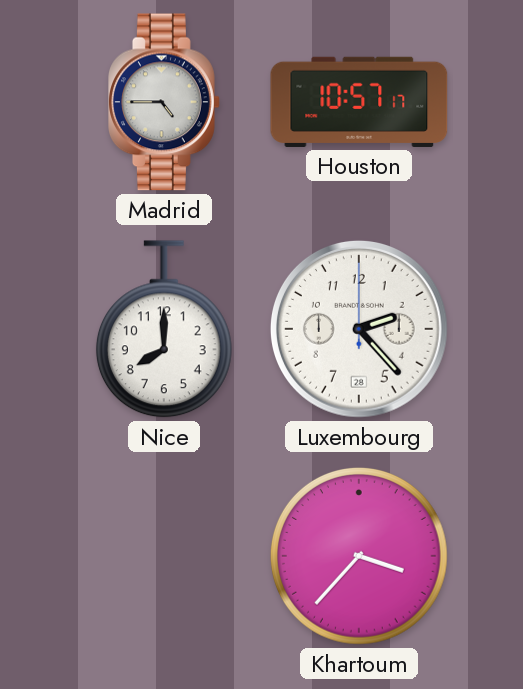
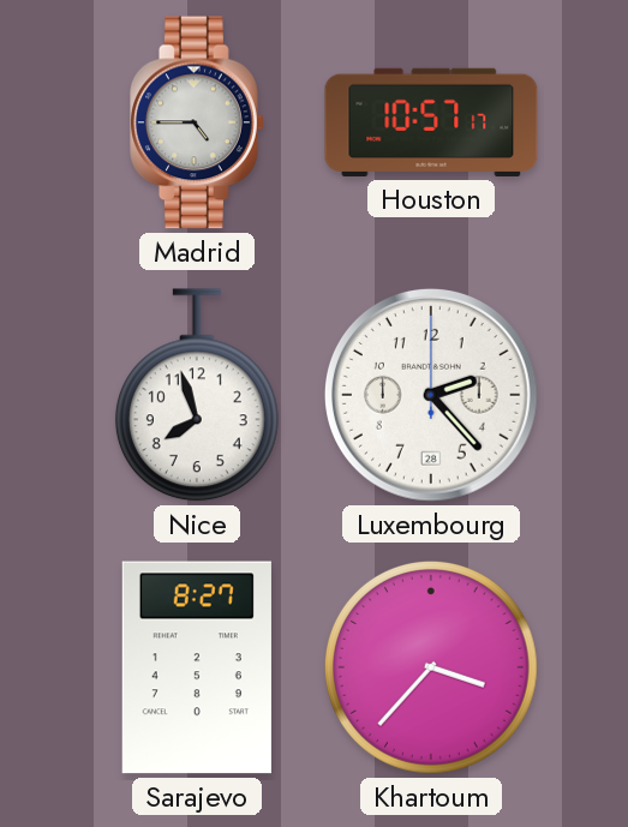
Nice: 8:00 -> 7:57 (197, 395)
Sarajevo: none -> 8:27 (197, 667)
